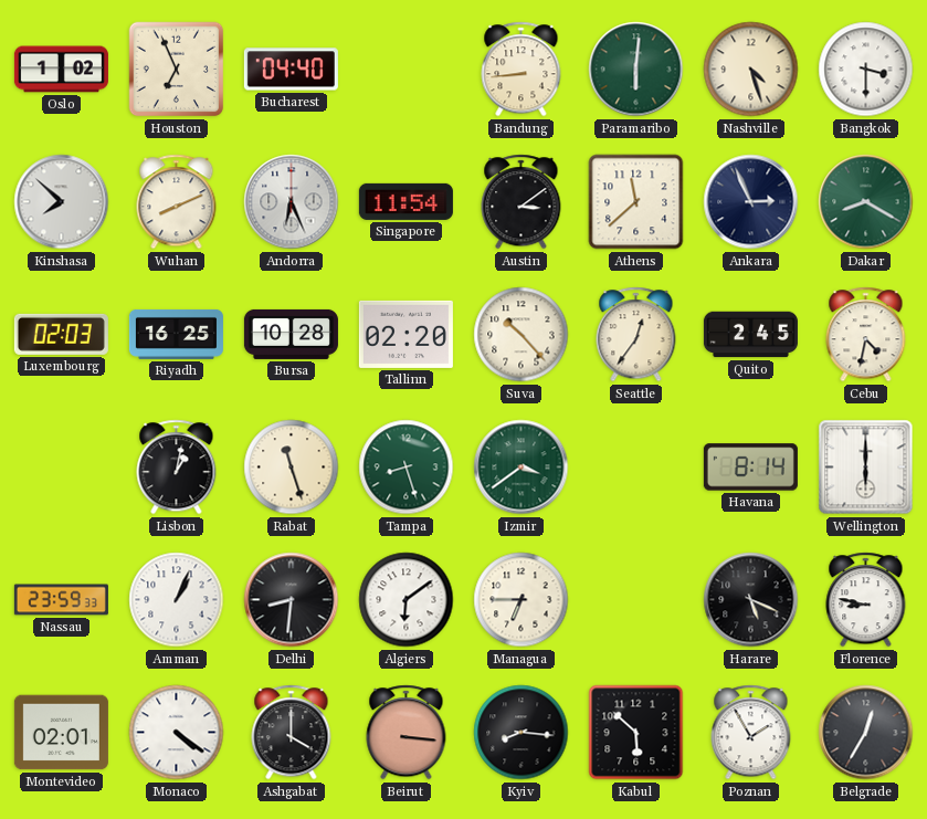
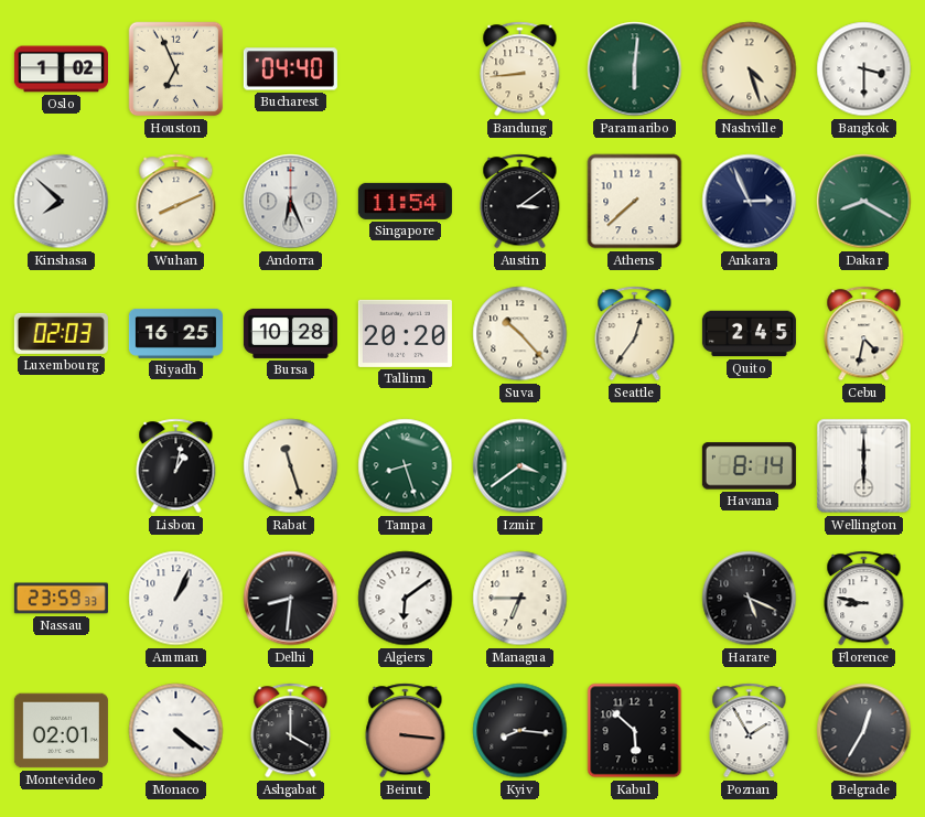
Athens: 11:38 -> 7:38 (635, 202)
Tallinn: 02:20 -> 20:20 (405, 333)
